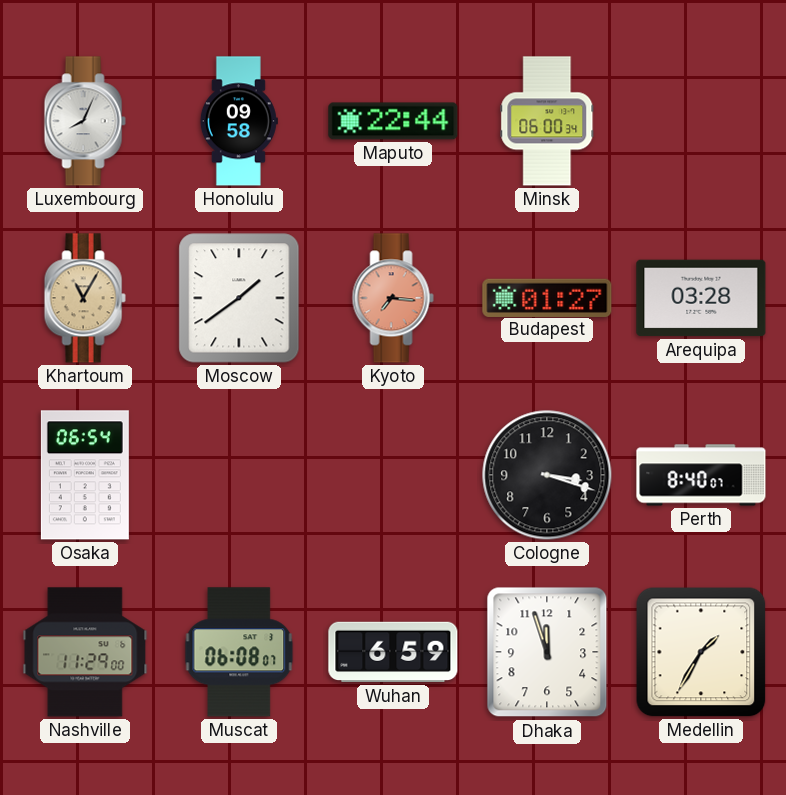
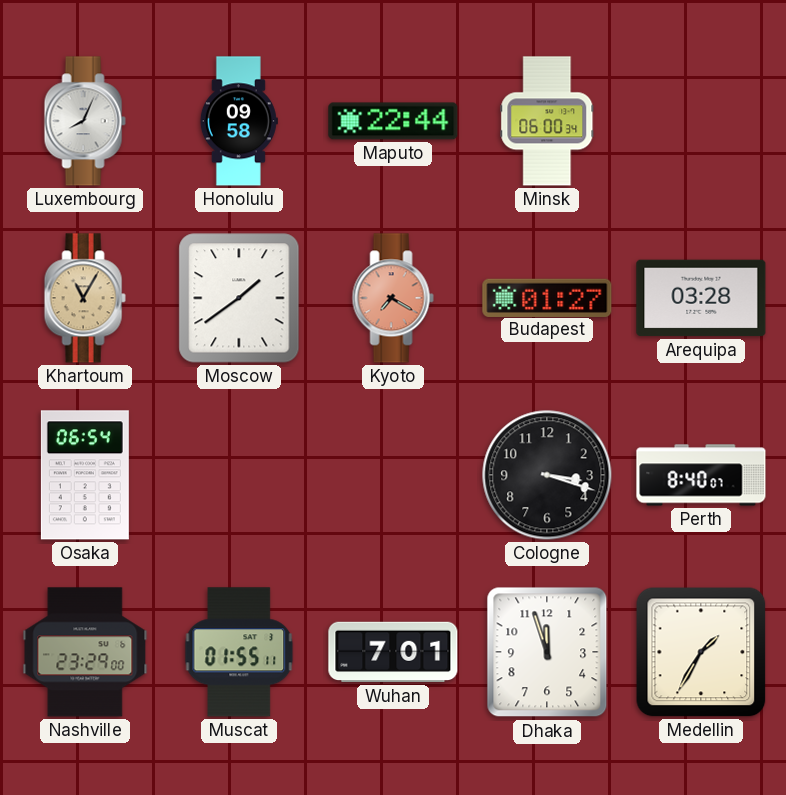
Kyoto: 7:16 -> 7:20 (393, 298)
Nashville: 11:29 -> 23:29 (85, 652)
Muscat: 06:08 -> 01:55 (239, 652)
Wuhan: 6:59 -> 7:01 (393, 652)
